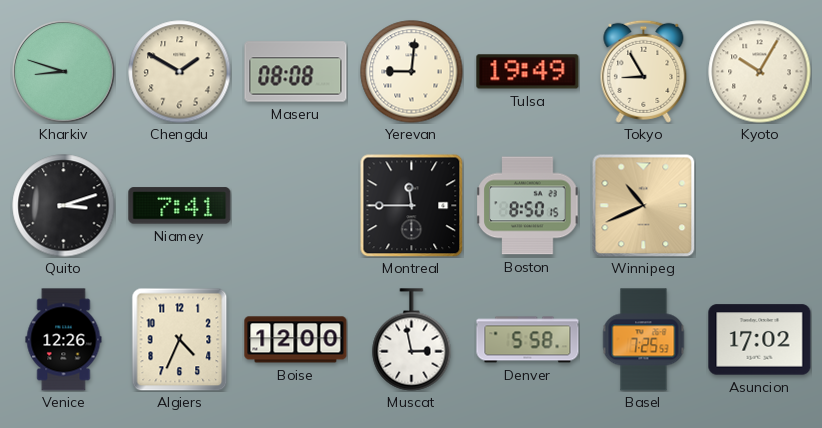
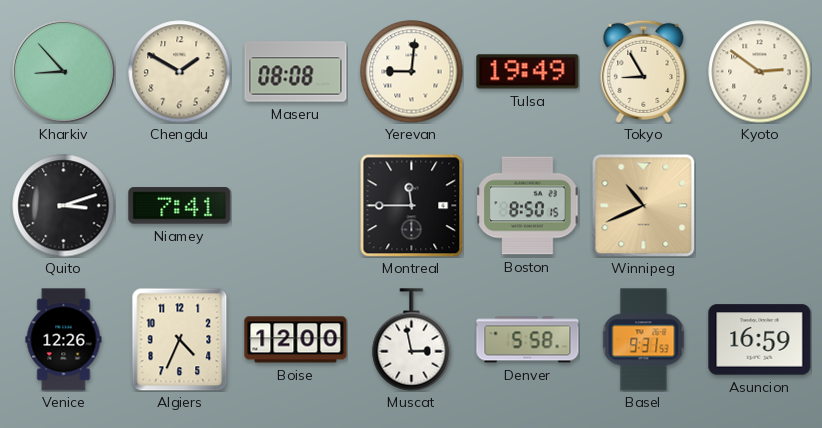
Kharkiv: 8:48 -> 8:53 (64, 72)
Kyoto: 10:05 -> 2:51 (760, 72)
Basel: 7:25 -> 9:31 (644, 340)
Asuncion: 17:02 -> 16:59 (760, 340)
